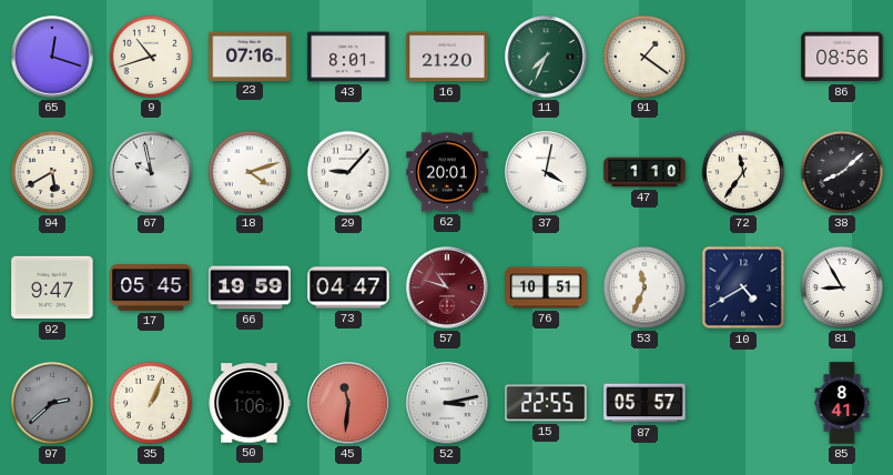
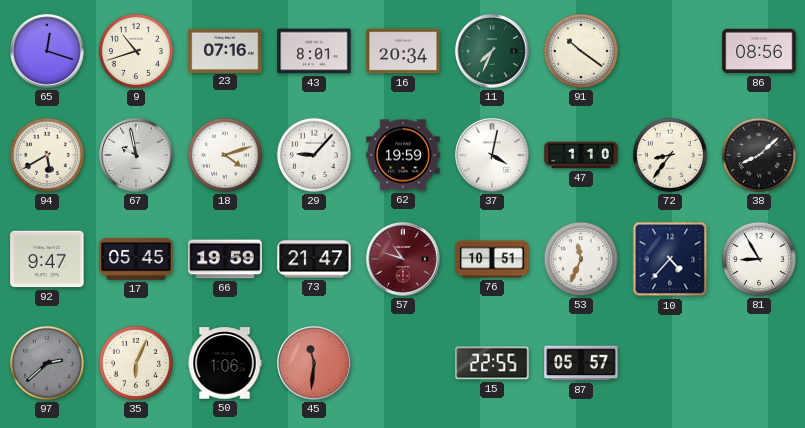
16: 21:20 -> 20:34 (403, 51)
91: 1:21 -> 10:21 (581, 51)
62: 20:01 -> 19:59 (403, 155)
72: 11:36 -> 8:36 (670, 155)
73: 04:47 -> 21:47 (314, 259)
10: 4:40 -> 4:37 (670, 259)
35: 1:04 -> 6:04 (136, 363)
52: 3:13 -> none (447, 403)
85: 8:41 -> none (842, 403)
